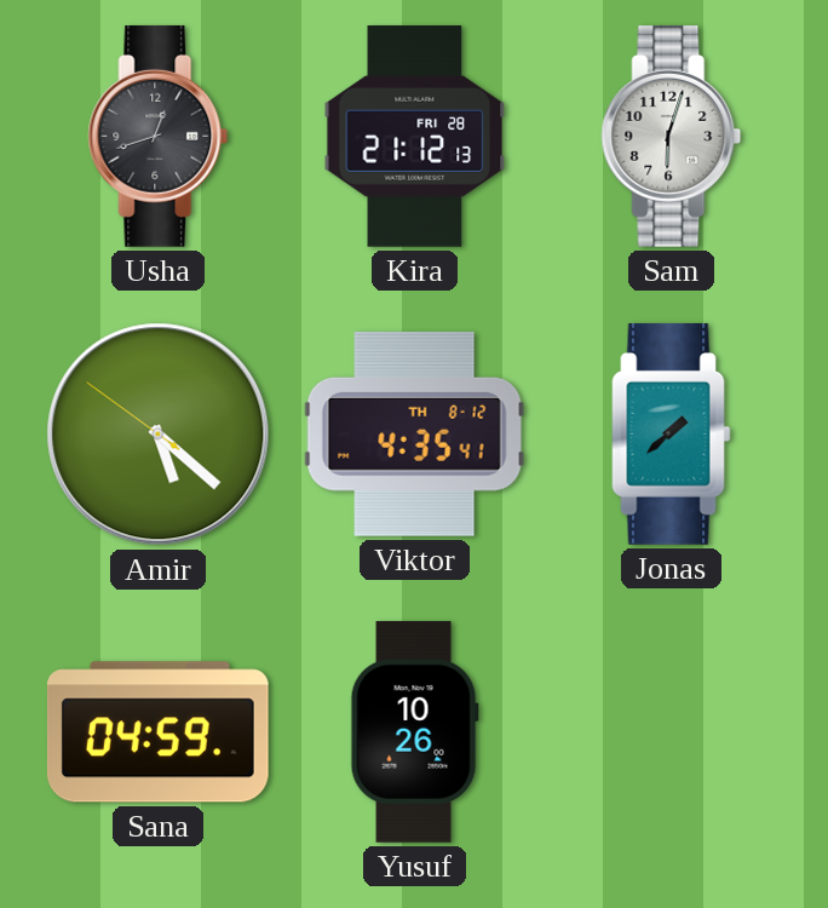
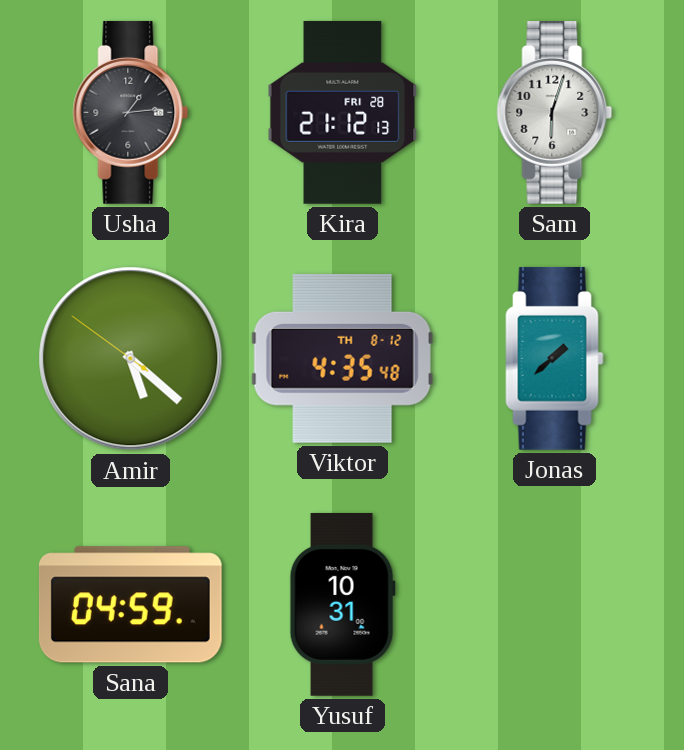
Usha: 12:42 -> 1:14 (131, 112)
Viktor: 4:35:41 -> 4:35:48 (342, 358)
Yusuf: 10:26 -> 10:31 (342, 604)
